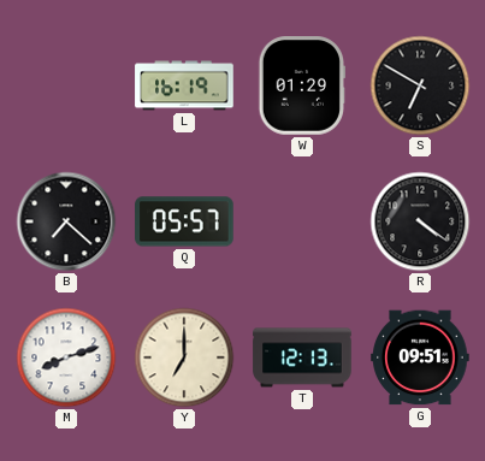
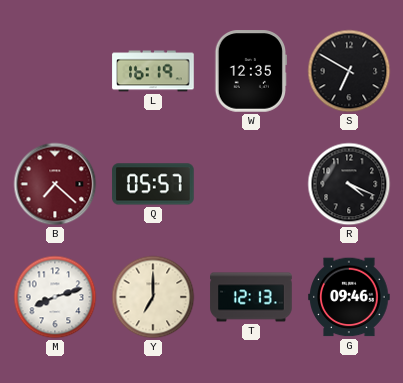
W: 01:29 -> 12:35 (250, 71)
B dial: black -> burgundy (55, 184)
R: 4:21 -> 4:19 (349, 184)
G: 09:51 -> 09:46 (349, 297)
